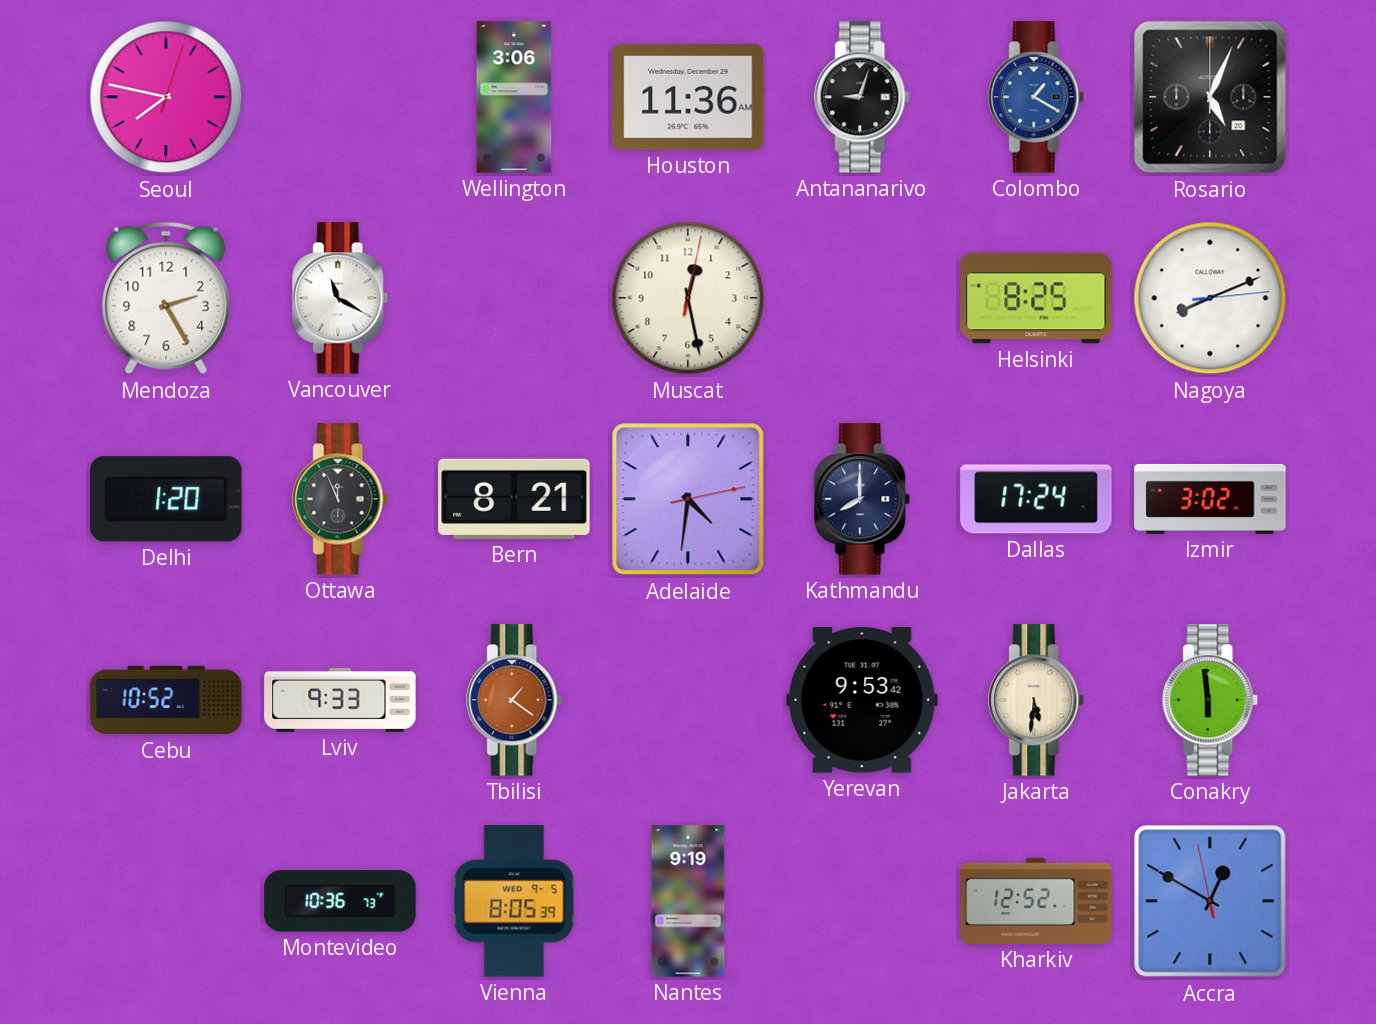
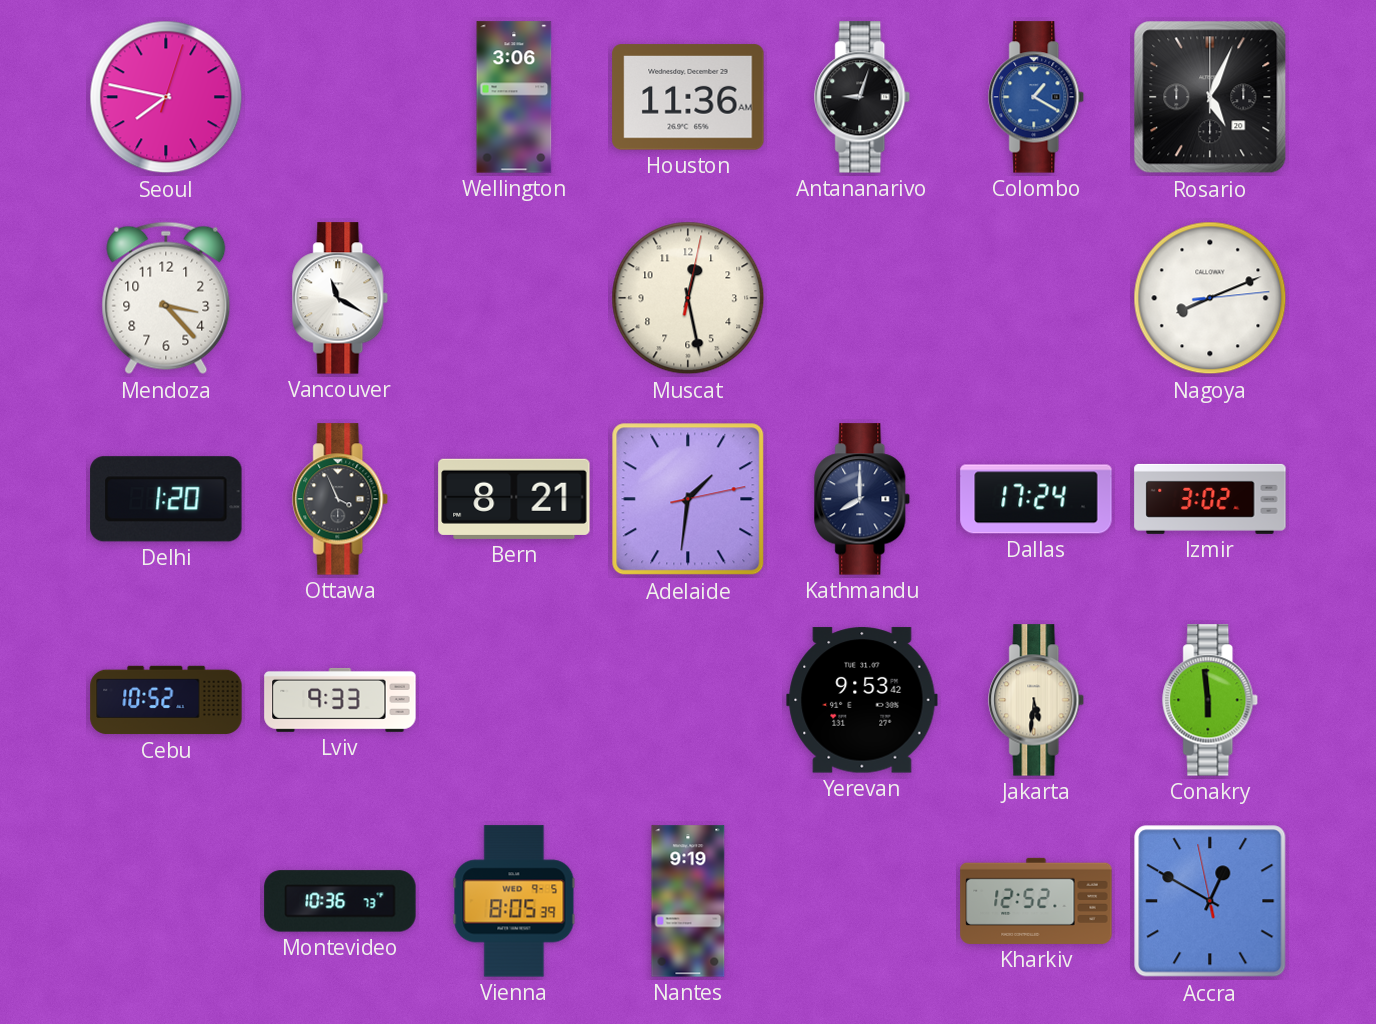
Mendoza: 2:25 -> 3:23 (166, 298)
Helsinki: 8:25 -> none (1036, 298)
Ottawa: 11:56 -> 3:56 (341, 499)
Adelaide: 4:31 -> 1:31 (688, 499)
Tbilisi: 1:21 -> none (515, 700)
